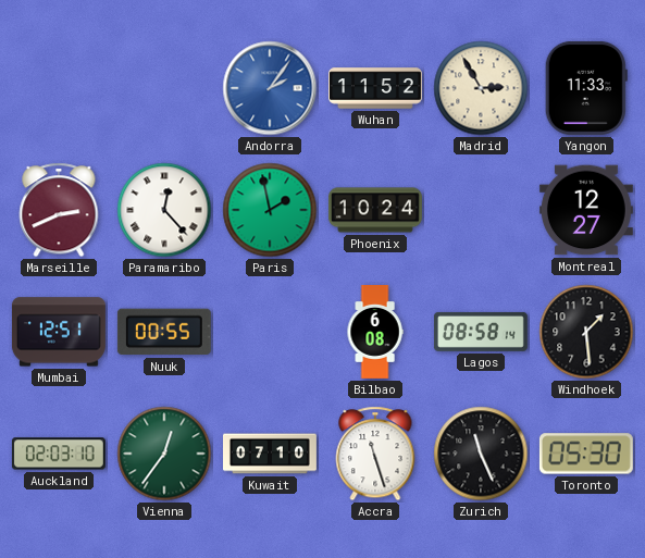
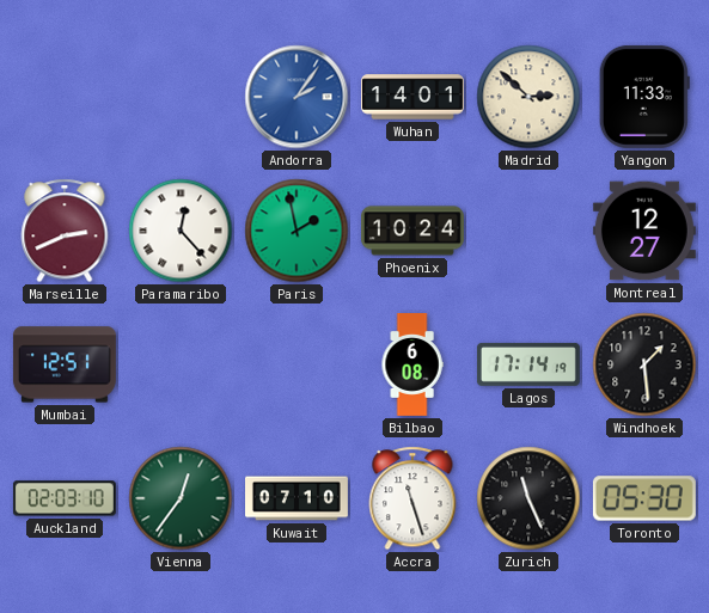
Wuhan: 11:52 -> 14:01 (414, 97)
Madrid: 2:55 -> 2:52 (528, 97)
Nuuk: 00:55 -> none (164, 332)
Lagos: 08:58 -> 17:14 (528, 364)
